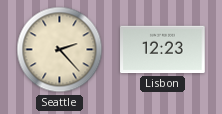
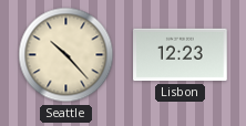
Seattle: 2:23 -> 10:23 (66, 55)
